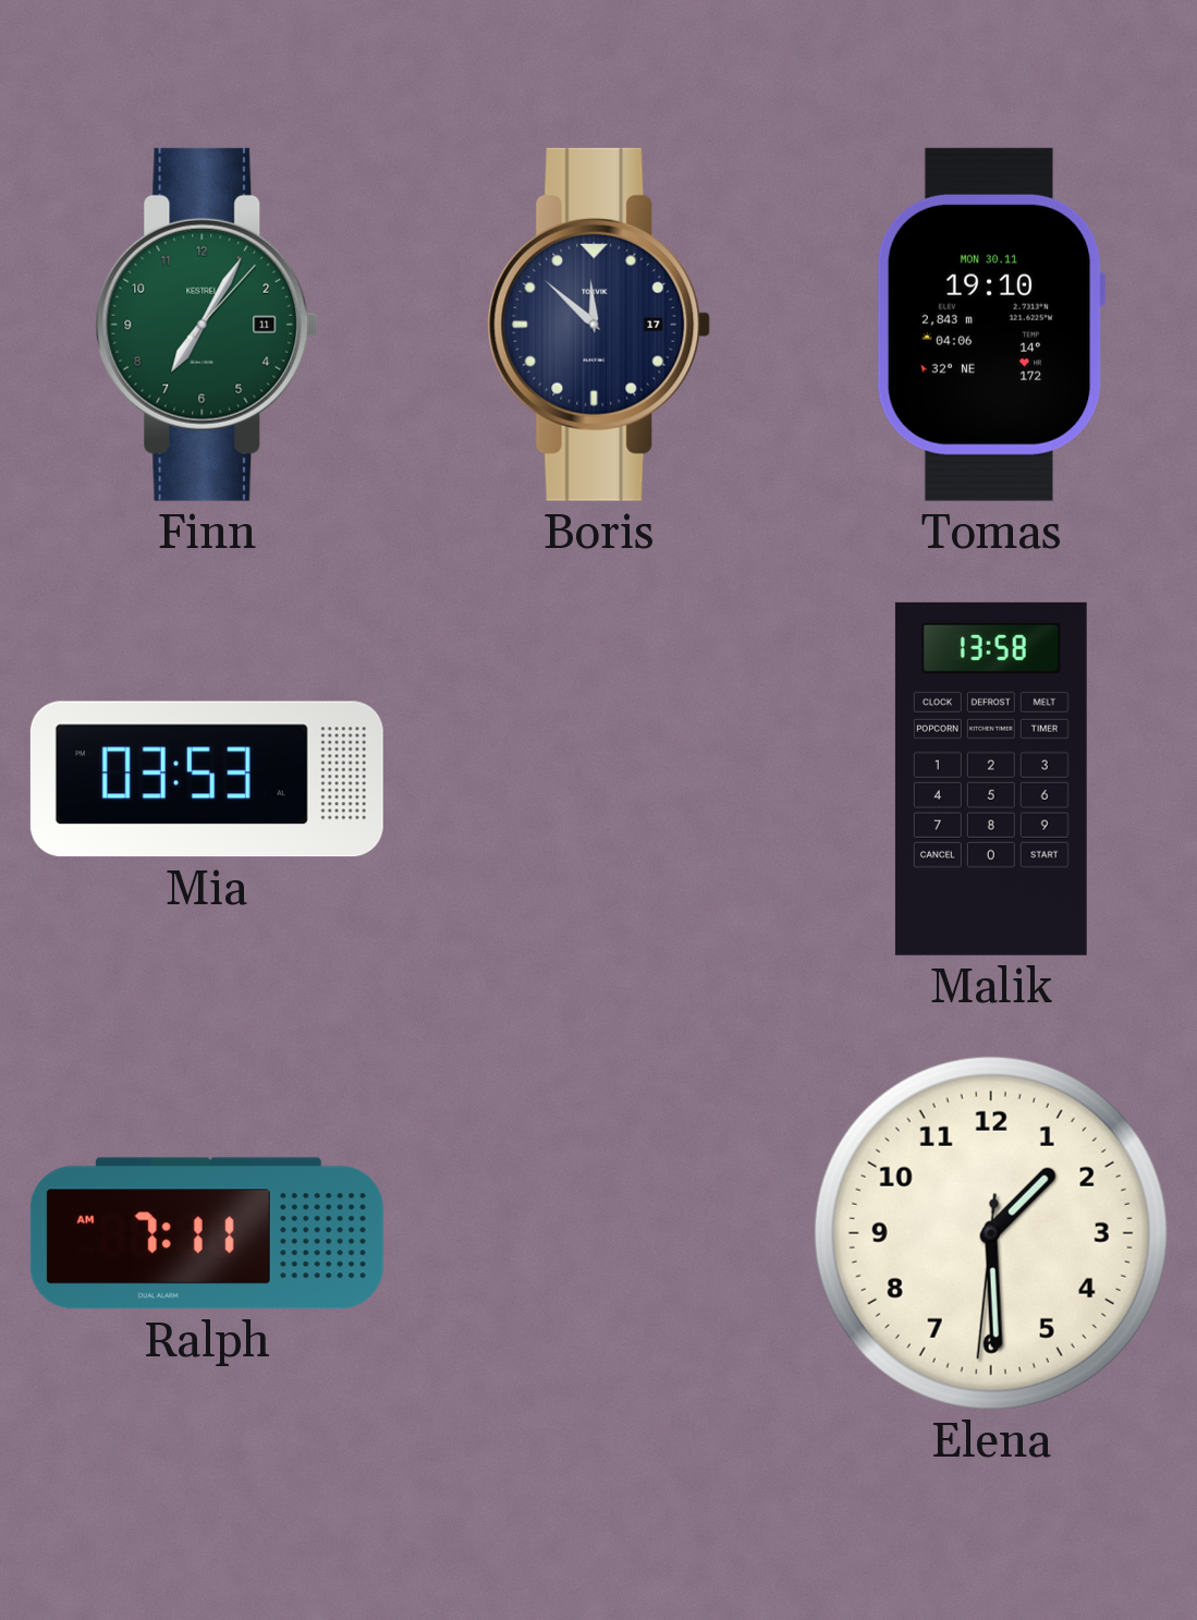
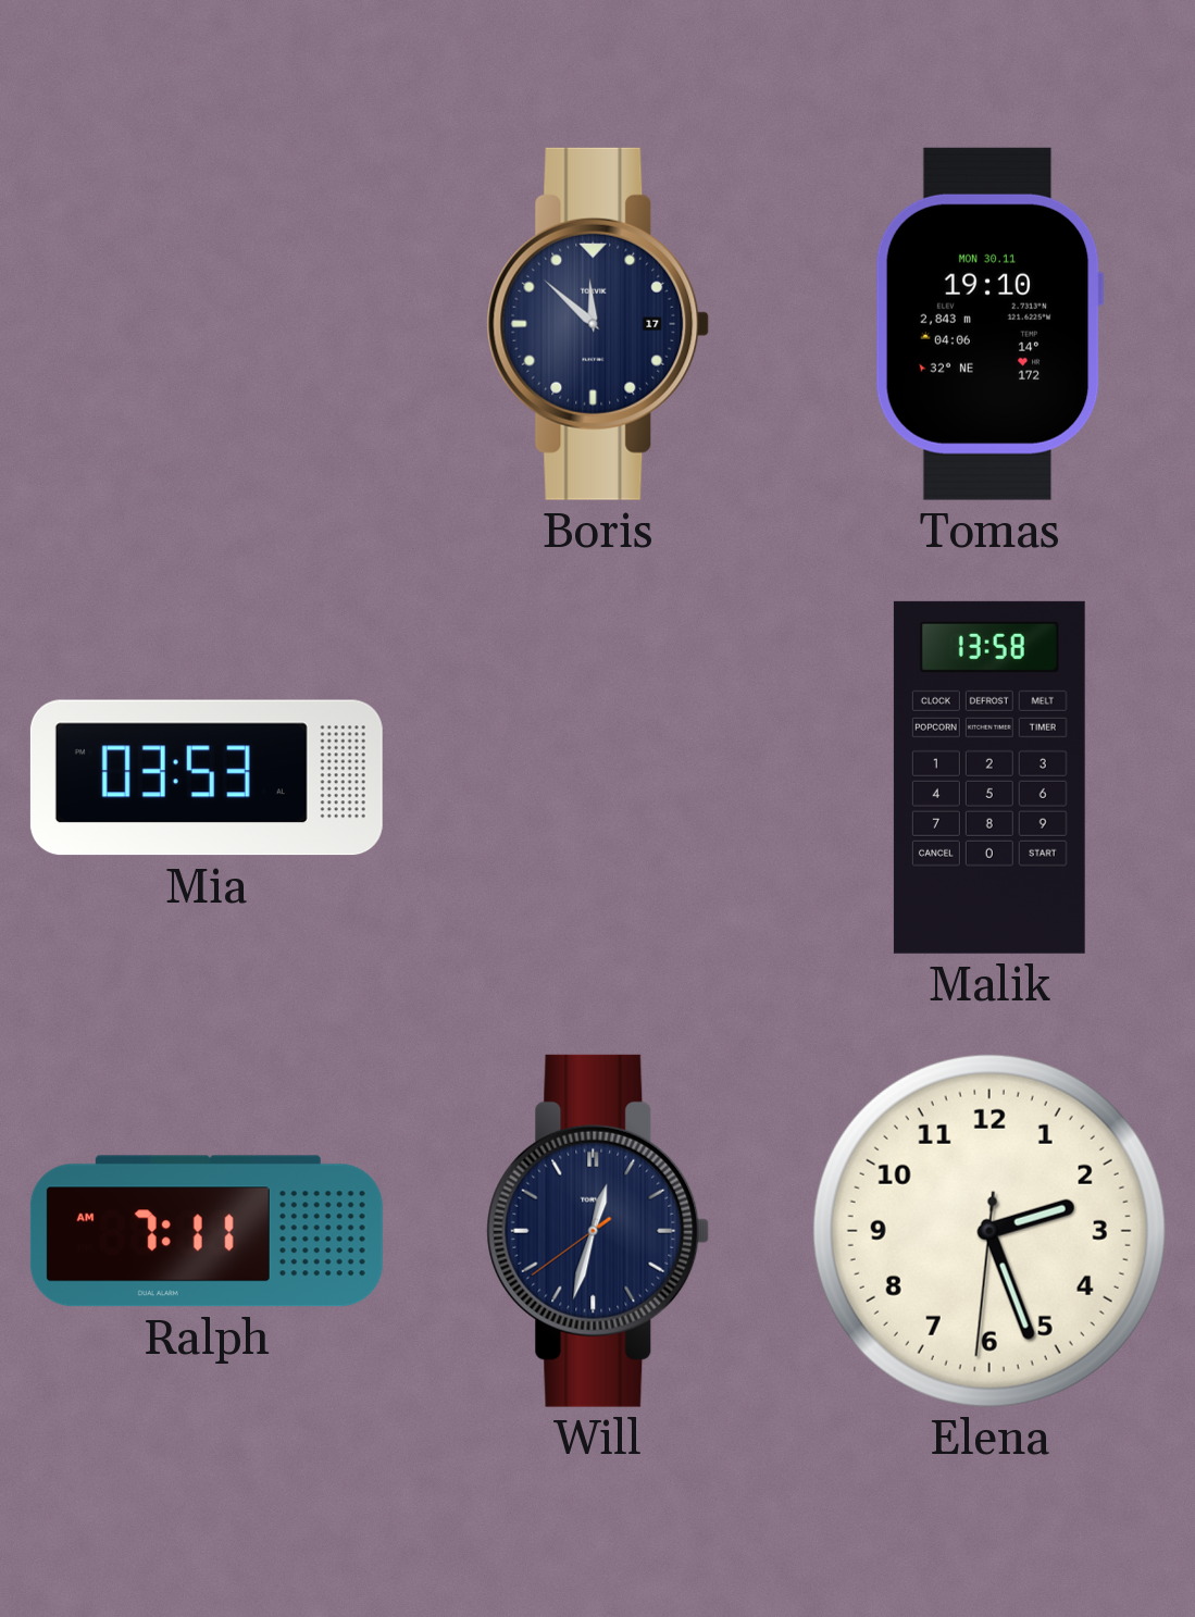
Finn: 7:05 -> none (207, 325)
Will: none -> 12:32 (598, 1231)
Elena: 1:29 -> 2:26 (989, 1231)
